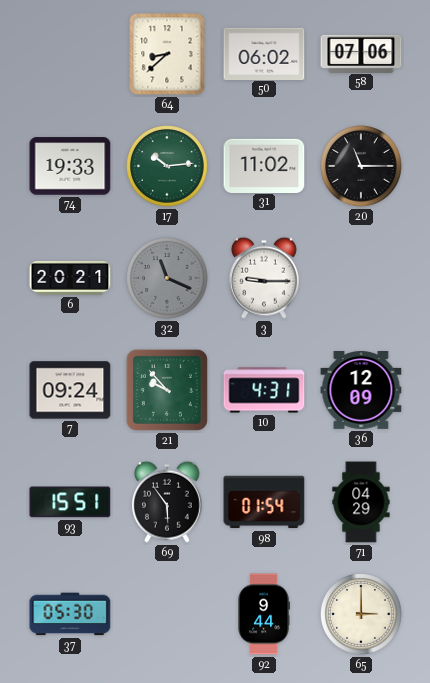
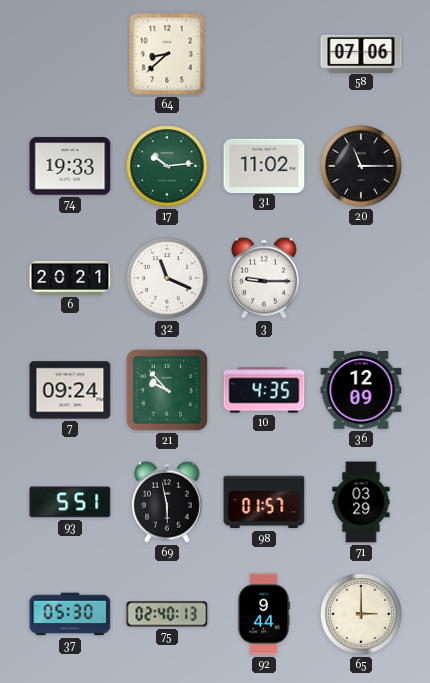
50: 06:02 -> none (264, 53)
32 dial: grey -> white (167, 278)
10: 4:31 -> 4:35 (264, 390)
93: 15:51 -> 5:51 (70, 502)
69: 5:54 -> 5:58 (168, 502)
98: 01:54 -> 01:57 (264, 502)
71: 04:29 -> 03:29 (361, 502)
75: none -> 02:40 (167, 614)
